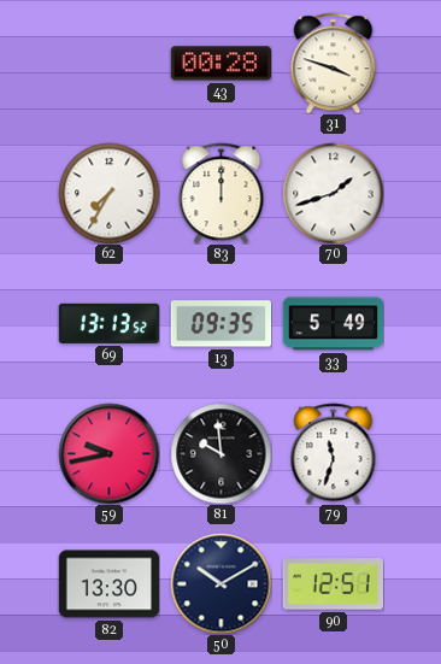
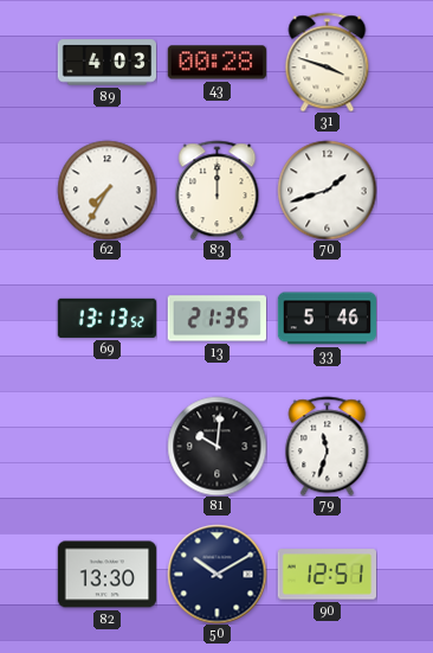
89: none -> 4:03 (106, 63)
13: 09:35 -> 21:35 (217, 319)
33: 5:49 -> 5:46 (327, 319)
59: 9:43 -> none (108, 453)
81: 9:59 -> 10:01 (217, 446)
